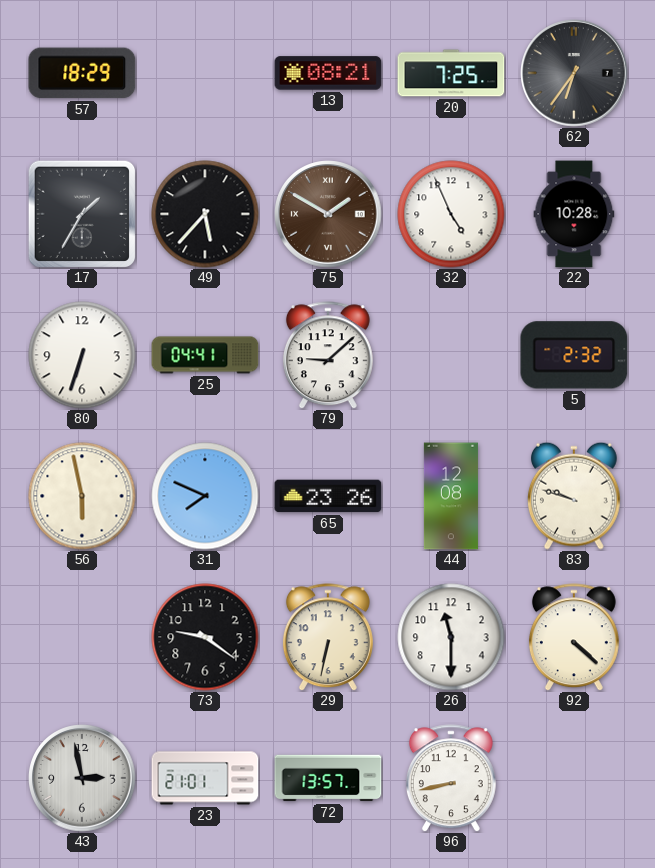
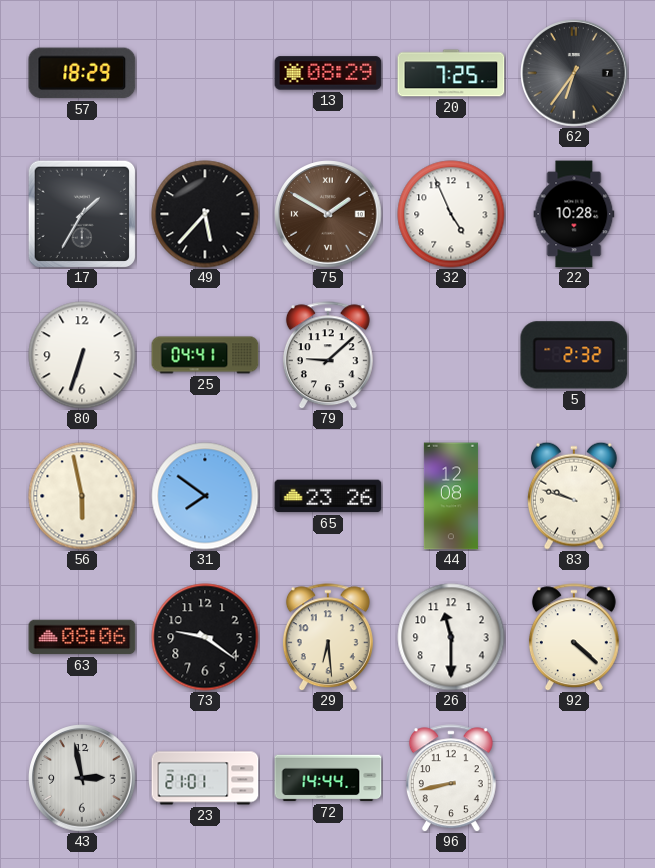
13: 08:21 -> 08:29 (328, 73)
31: 7:49 -> 7:51 (205, 496)
63: none -> 08:06 (82, 637)
29: 6:32 -> 6:29 (328, 637)
72: 13:57 -> 14:44 (328, 778)
